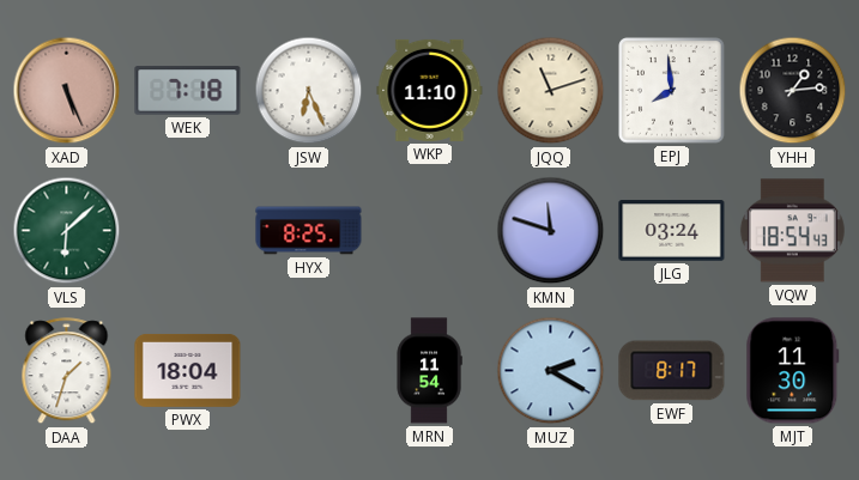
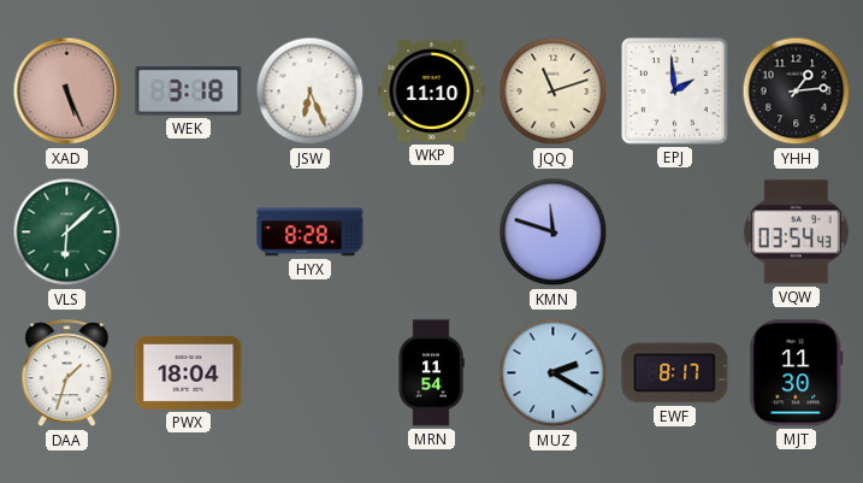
WEK: 7:18 -> 3:18 (189, 92)
EPJ: 7:59 -> 1:59 (675, 92)
HYX: 8:25 -> 8:28 (311, 232)
JLG: 03:24 -> none (672, 231)
VQW: 18:54 -> 03:54 (796, 232)
